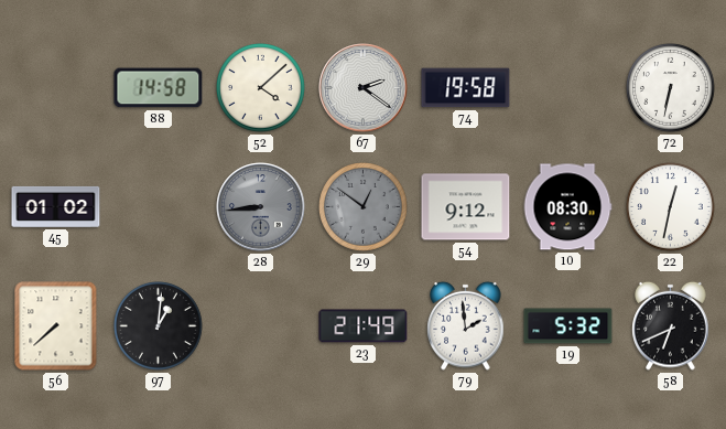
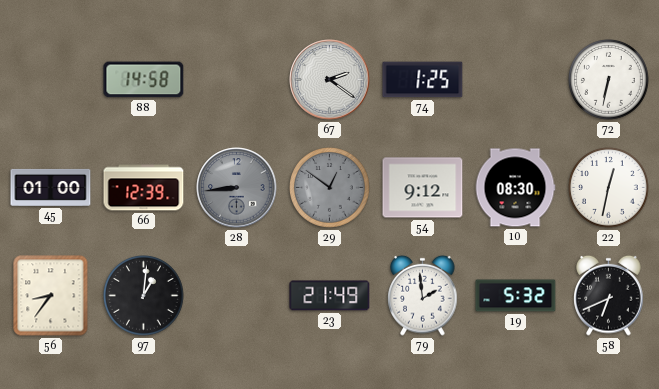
52: 4:08 -> none (261, 88)
74: 19:58 -> 1:25 (423, 80)
45: 01:02 -> 01:00 (51, 187)
66: none -> 12:39 (144, 188)
56: 7:38 -> 8:36 (51, 296)
